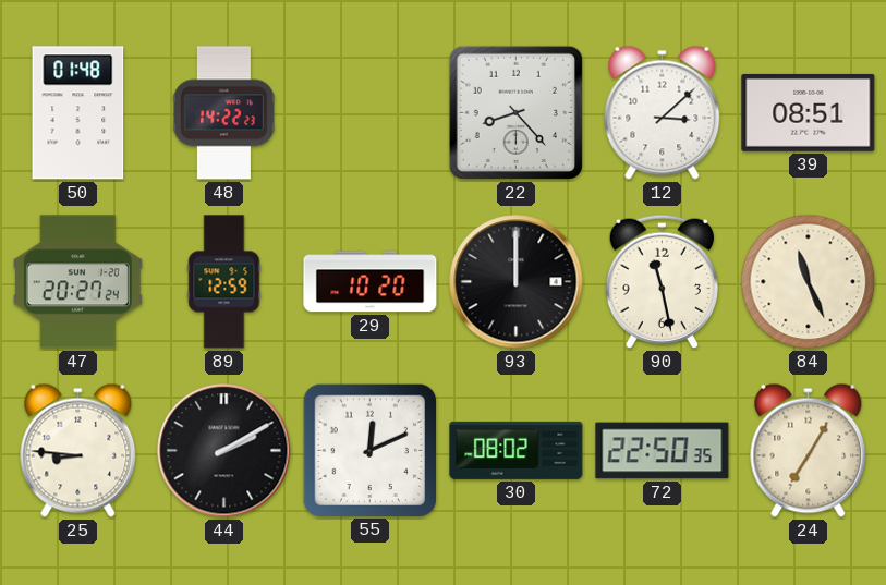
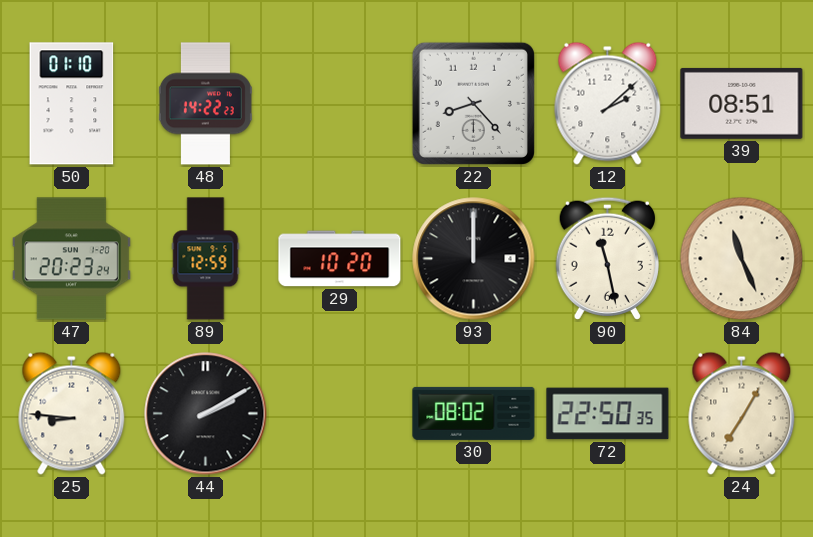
50: 01:48 -> 01:10 (72, 104)
12: 3:08 -> 2:08 (608, 103)
47: 20:27 -> 20:23 (71, 259)
55: 12:11 -> none (369, 450)
